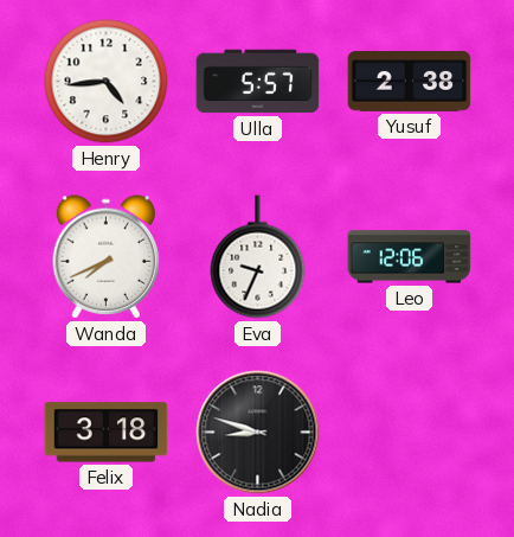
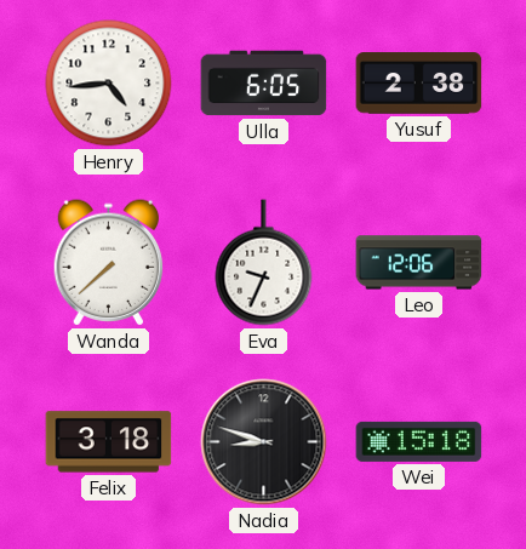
Ulla: 5:57 -> 6:05 (264, 84)
Wanda: 7:41 -> 7:38 (109, 263)
Wei: none -> 15:18 (419, 441)
